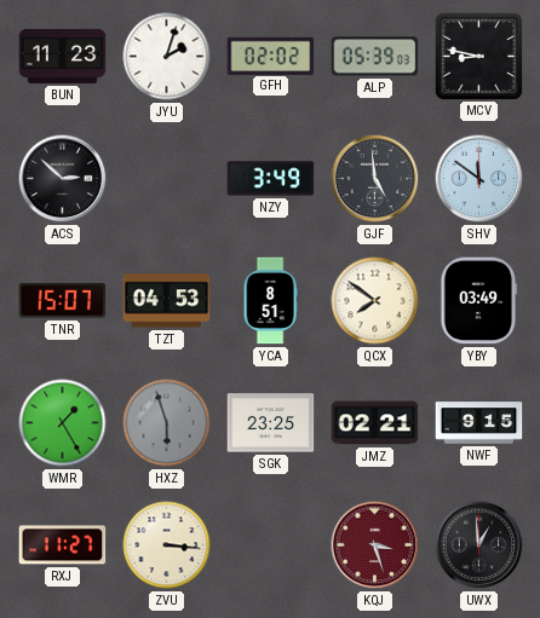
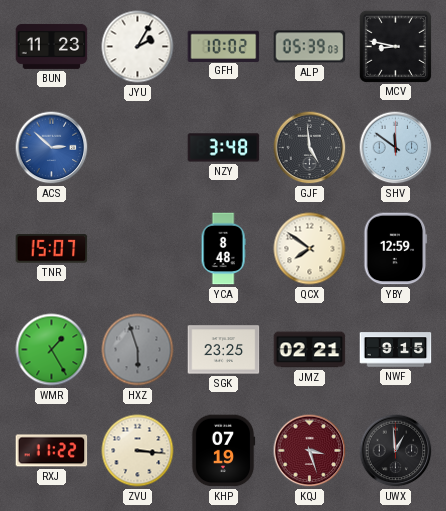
JYU: 2:03 -> 2:05 (138, 47)
GFH: 02:02 -> 10:02 (224, 46)
ACS dial: black -> blue (52, 148)
NZY: 3:49 -> 3:48 (224, 148)
TZT: 04:53 -> none (167, 301)
YCA: 8:51 -> 8:48 (223, 249)
YBY: 03:49 -> 12:59 (396, 249)
RXJ: 11:27 -> 11:22 (52, 451)
KHP: none -> 07:19 (223, 451)
